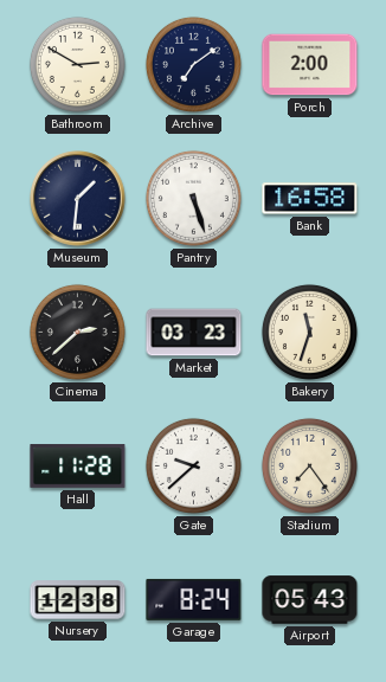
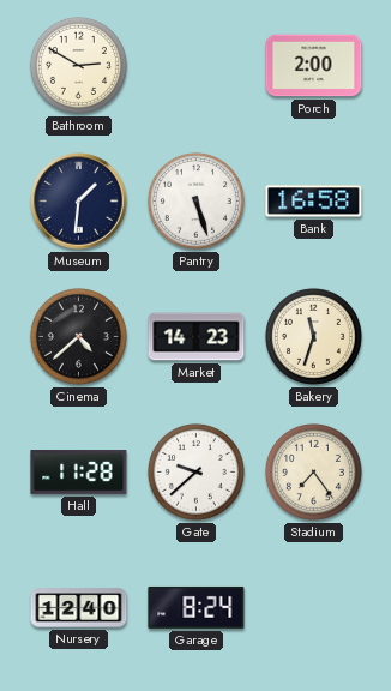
Archive: 7:09 -> none (193, 64)
Cinema: 2:38 -> 4:38 (78, 336)
Market: 03:23 -> 14:23 (197, 337)
Nursery: 12:38 -> 12:40 (79, 608)
Airport: 05:43 -> none (310, 600)
